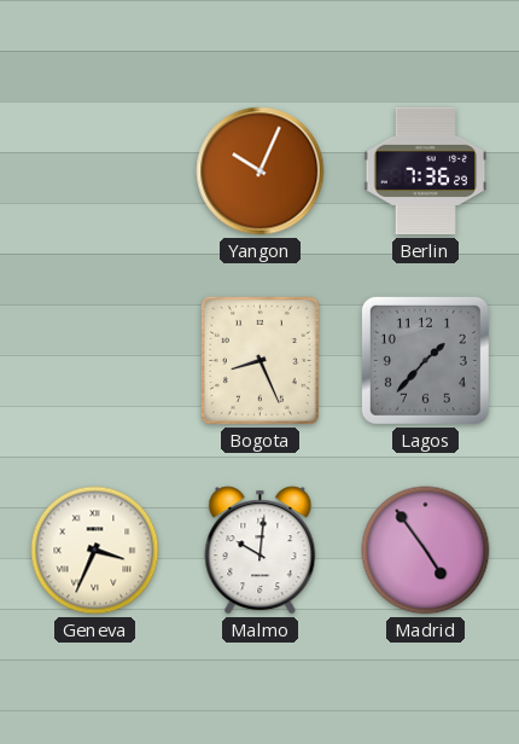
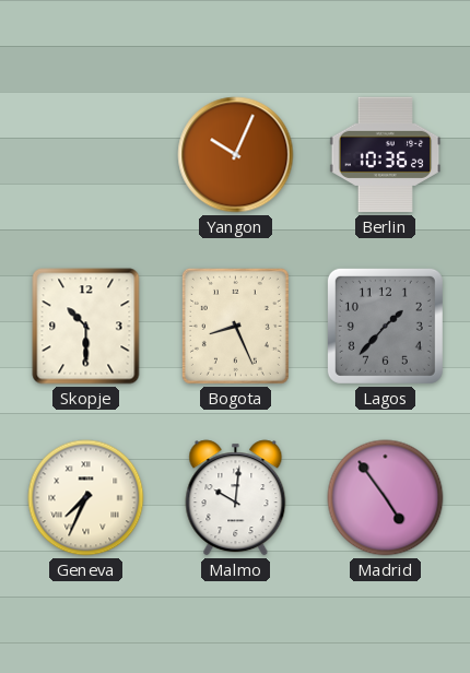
Berlin: 7:36 -> 10:36 (386, 155)
Skopje: none -> 10:30 (86, 327)
Geneva: 3:34 -> 7:34 (86, 498)
